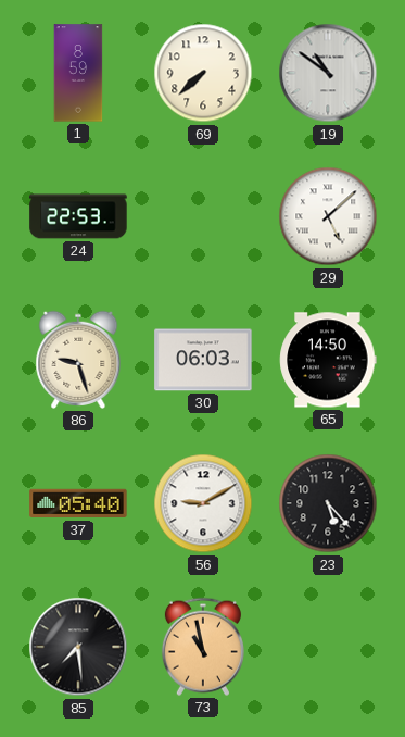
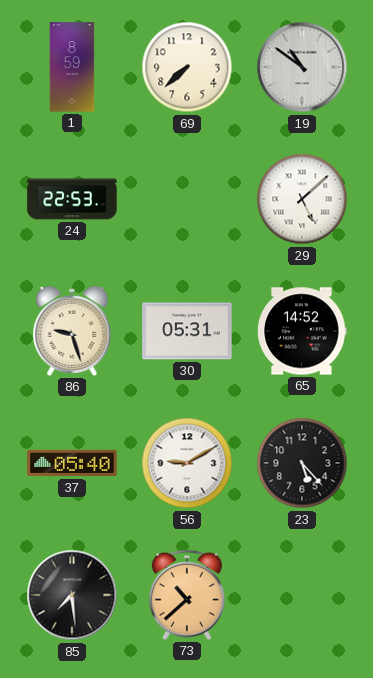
30: 06:03 -> 05:31 (187, 331)
65: 14:50 -> 14:52 (302, 331)
73: 10:58 -> 10:38 (187, 595)
